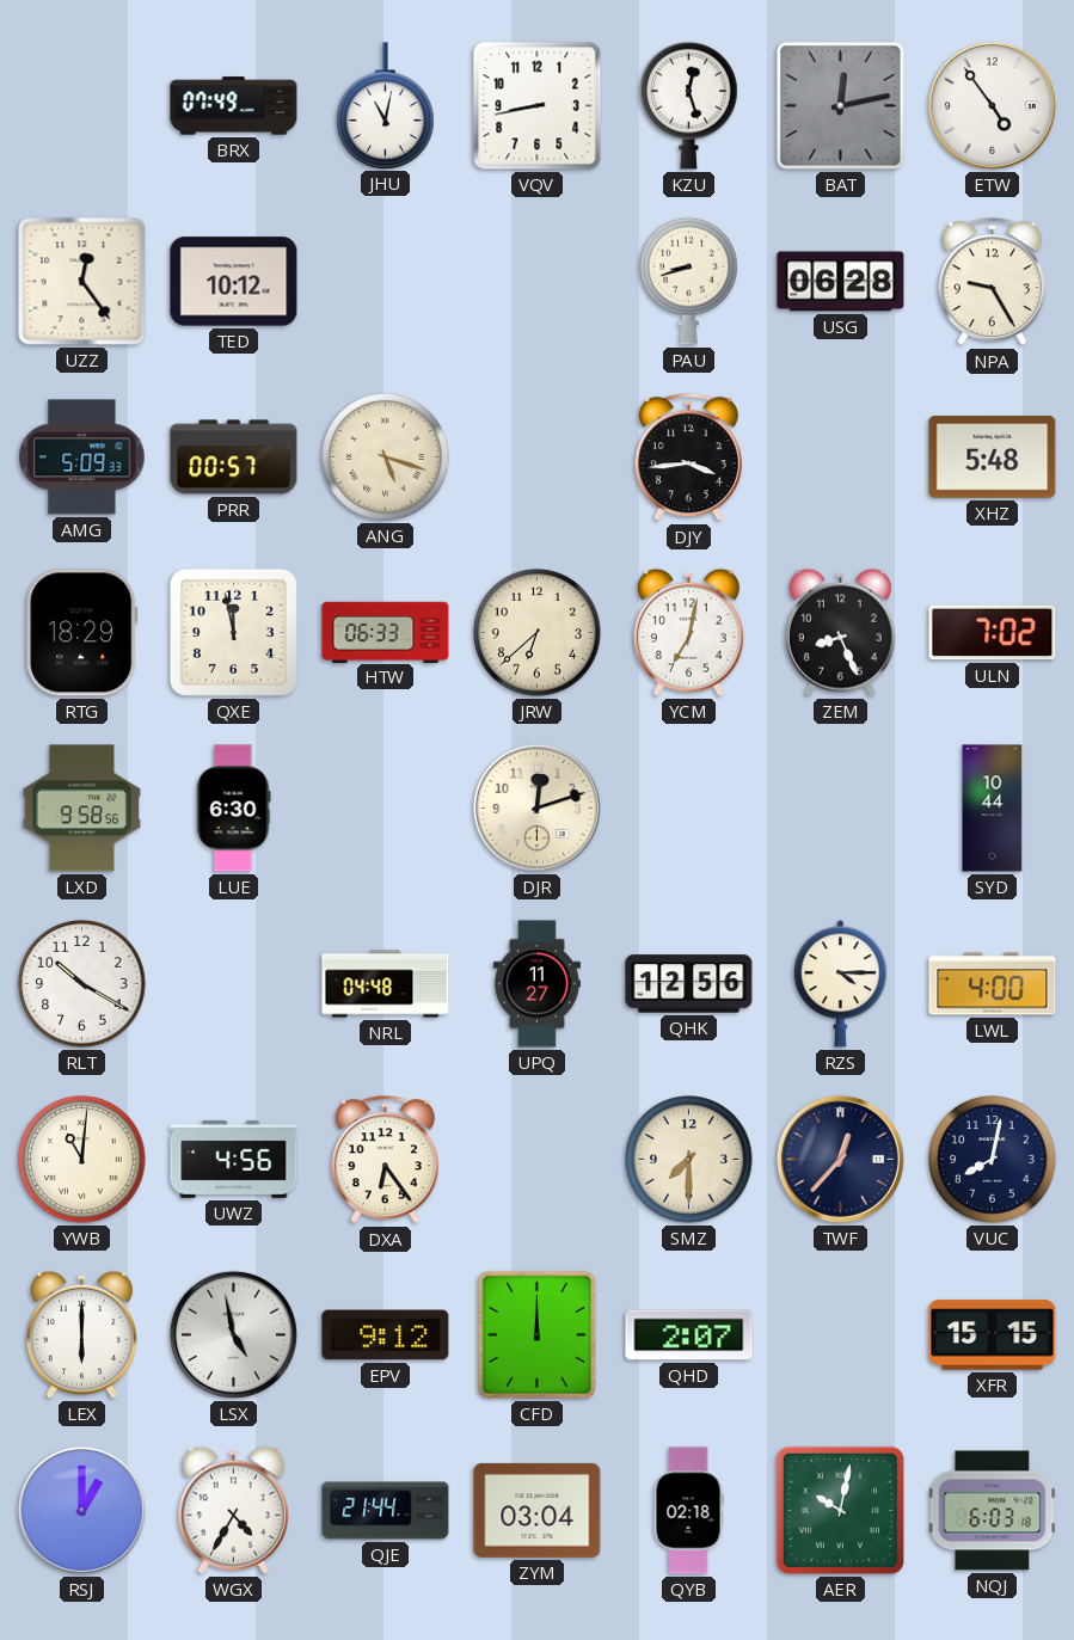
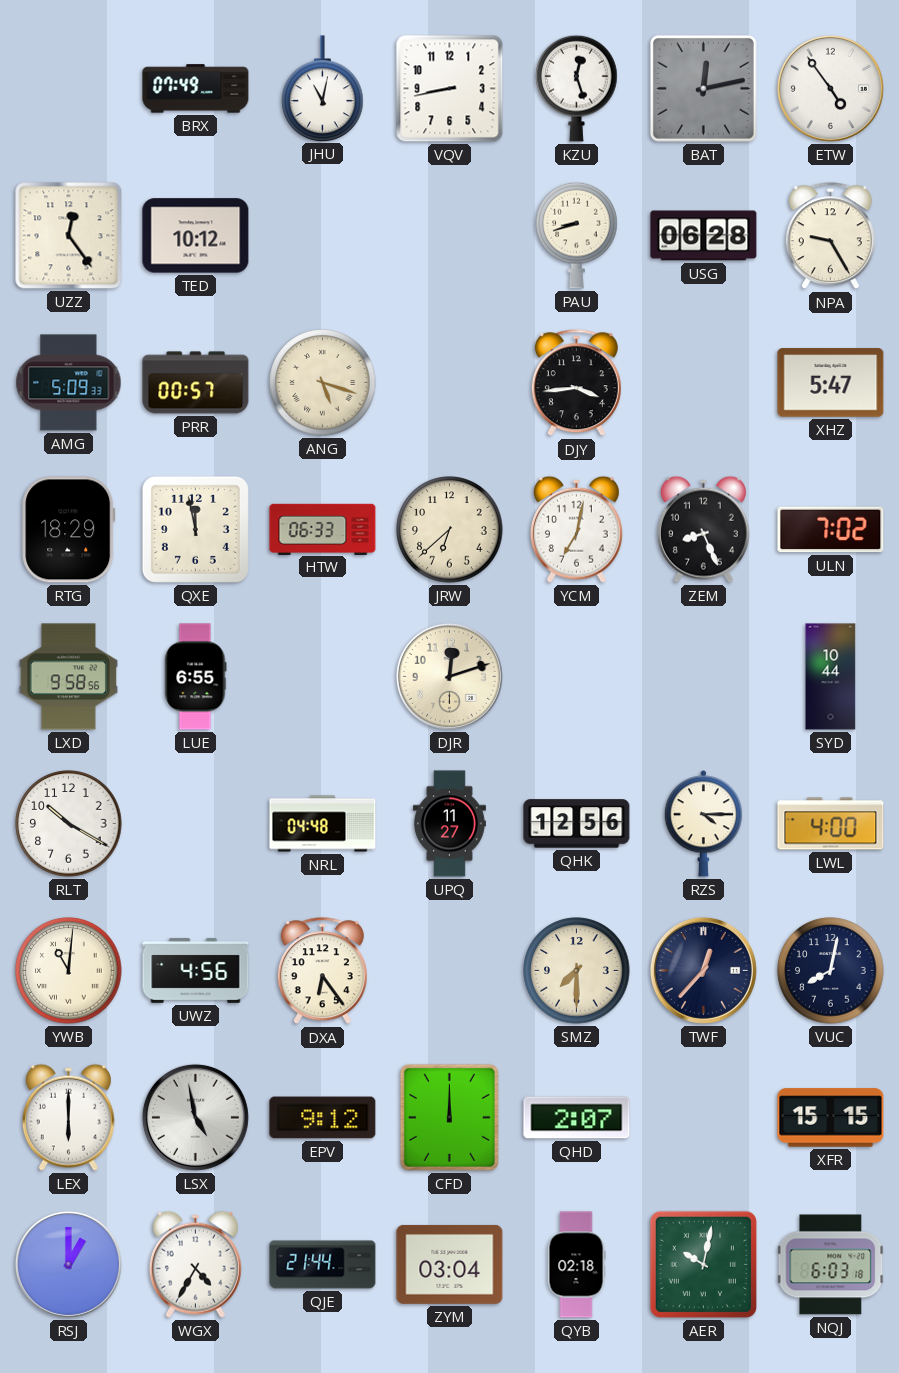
XHZ: 5:48 -> 5:47 (831, 383)
LUE: 6:30 -> 6:55 (196, 677)
